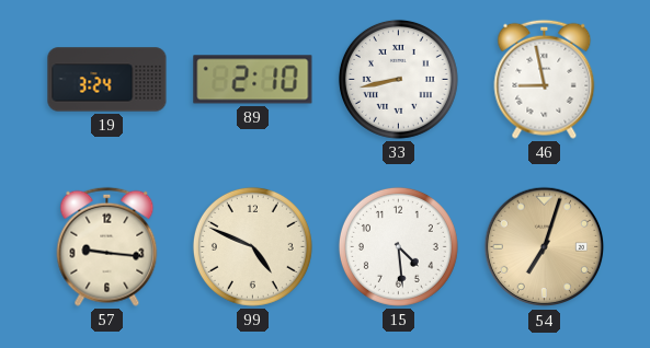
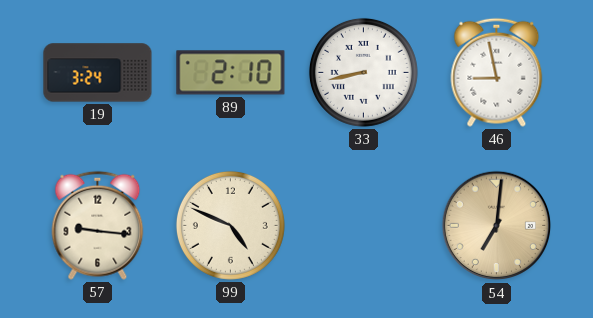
15: 4:29 -> none (398, 246)
54: 7:03 -> 7:01 (497, 226)
